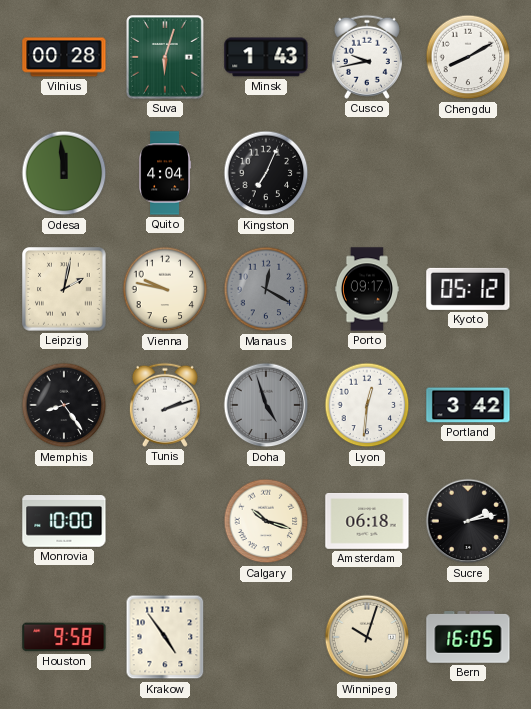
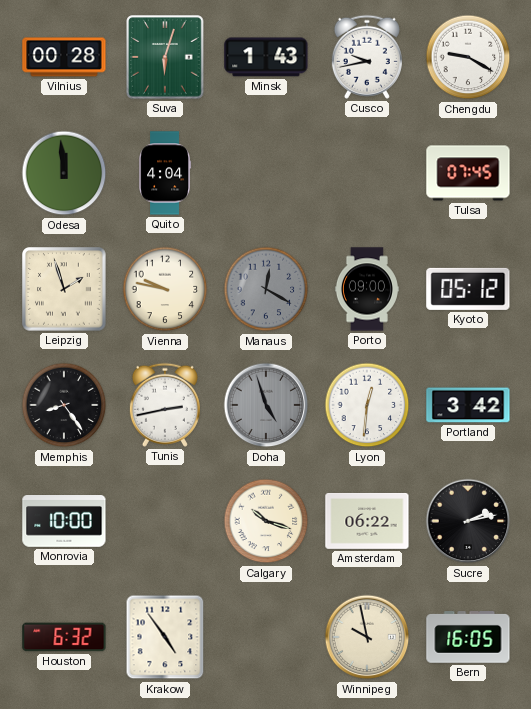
Chengdu: 8:10 -> 9:20 (468, 57)
Kingston: 7:04 -> none (266, 173)
Tulsa: none -> 07:45 (468, 173)
Leipzig: 2:02 -> 1:57 (64, 289)
Porto: 09:17 -> 09:00 (367, 289)
Tunis: 2:12 -> 2:43 (165, 405)
Amsterdam: 06:18 -> 06:22 (367, 521)
Houston: 9:58 -> 6:32 (64, 637)
Winnipeg: 10:03 -> 9:58 (367, 637)
